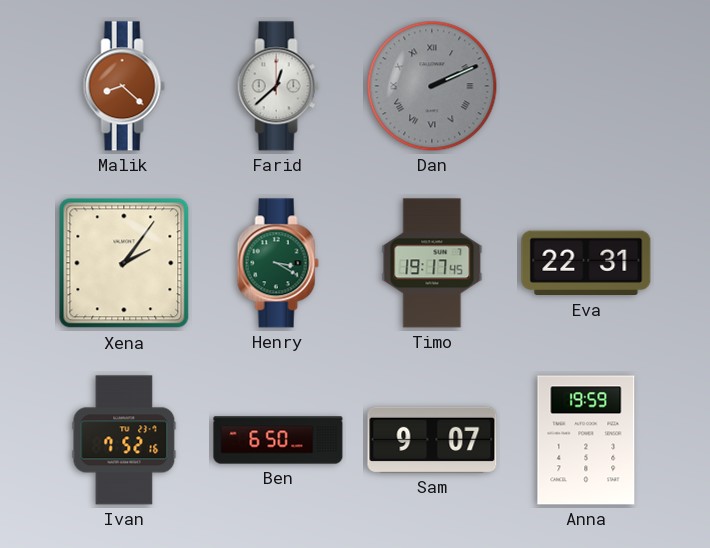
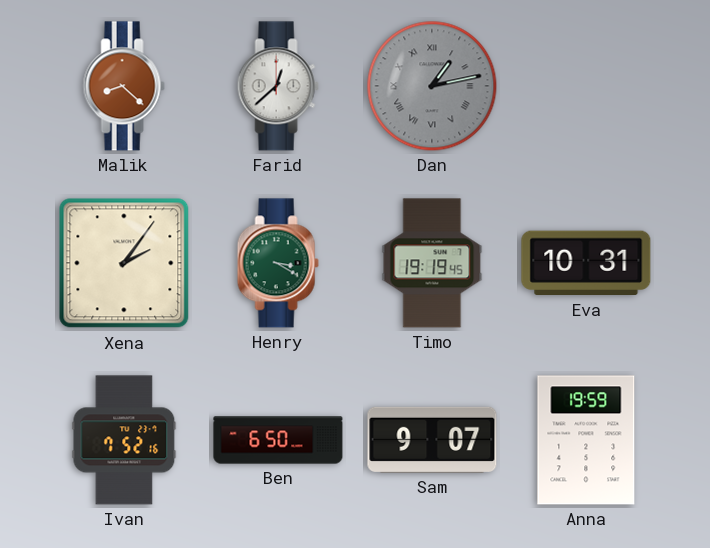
Dan: 2:11 -> 1:13 (432, 86)
Timo: 19:17 -> 19:19 (432, 263)
Eva: 22:31 -> 10:31 (586, 263)
